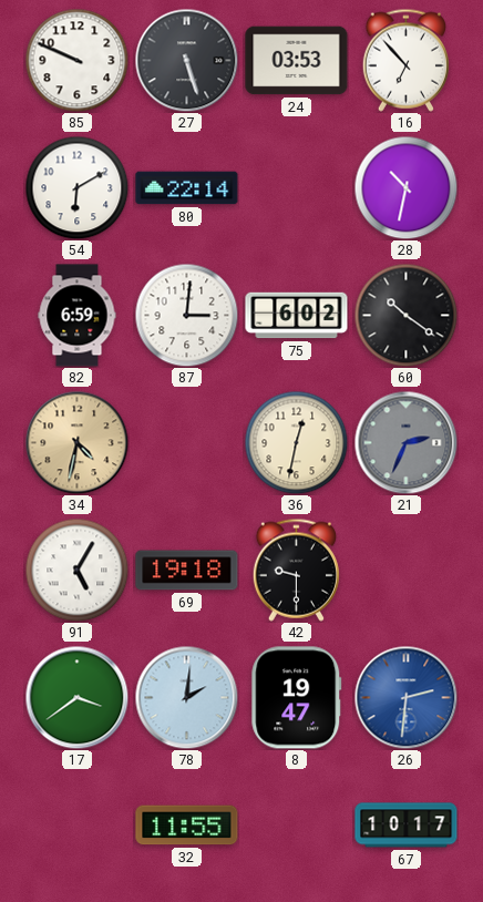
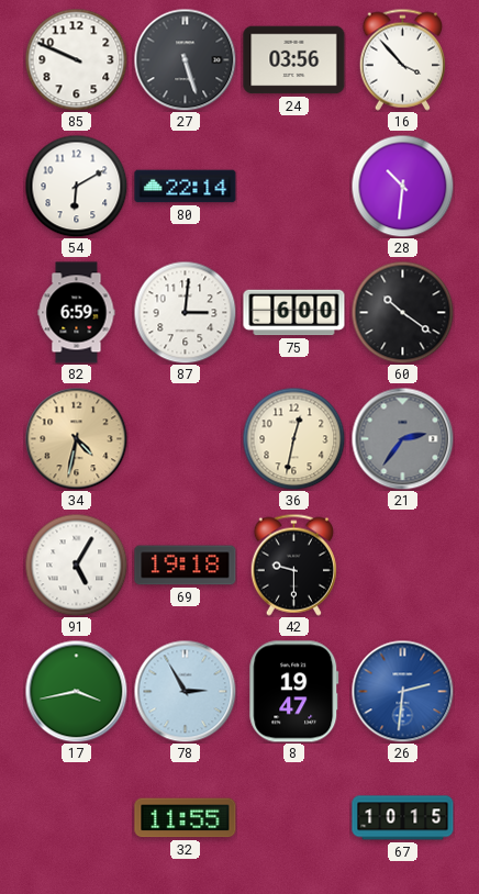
24: 03:53 -> 03:56 (294, 60)
16: 6:53 -> 3:53 (402, 59)
28: 10:32 -> 10:31 (402, 186)
75: 6:02 -> 6:00 (294, 313)
21: 2:34 -> 2:36 (402, 438)
17: 3:39 -> 3:43 (76, 691)
78: 2:01 -> 2:55 (185, 691)
67: 10:17 -> 10:15 (403, 818)
